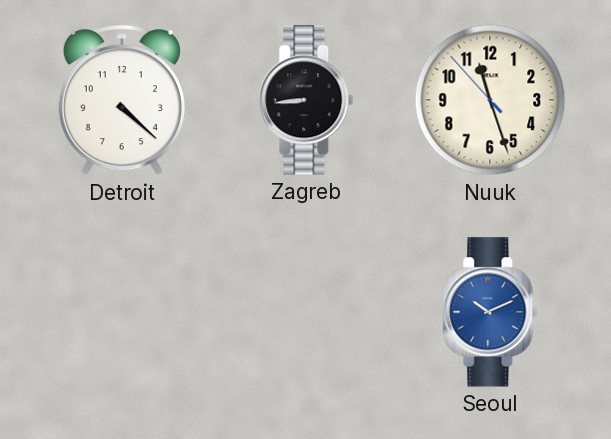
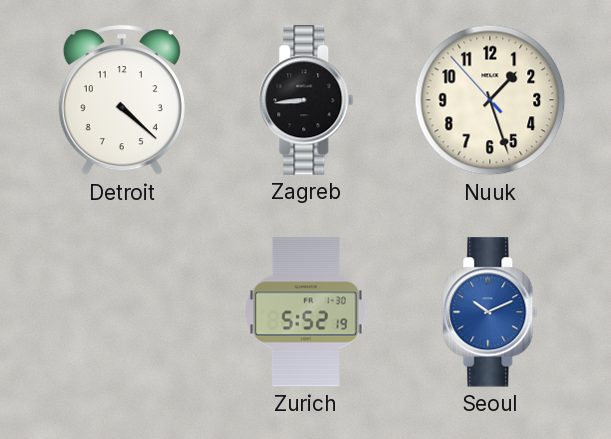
Nuuk: 11:26 -> 1:26 (490, 100)
Zurich: none -> 5:52 (306, 312)
